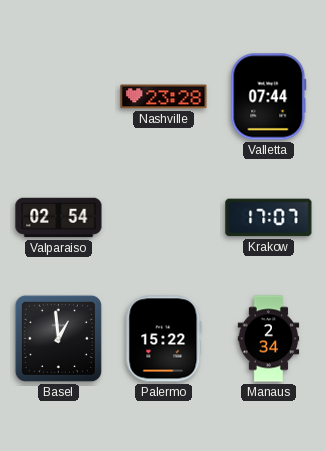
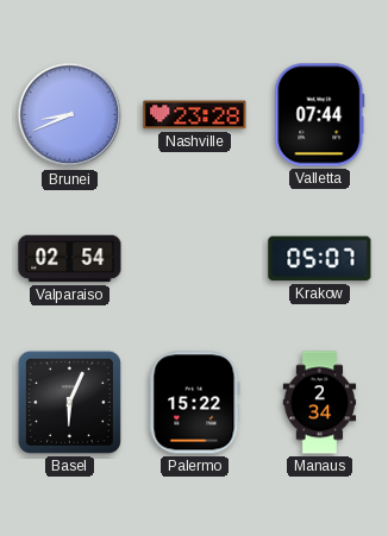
Brunei: none -> 8:41 (70, 115)
Krakow: 17:07 -> 05:07 (320, 259)
Basel: 12:59 -> 6:04 (69, 402)
